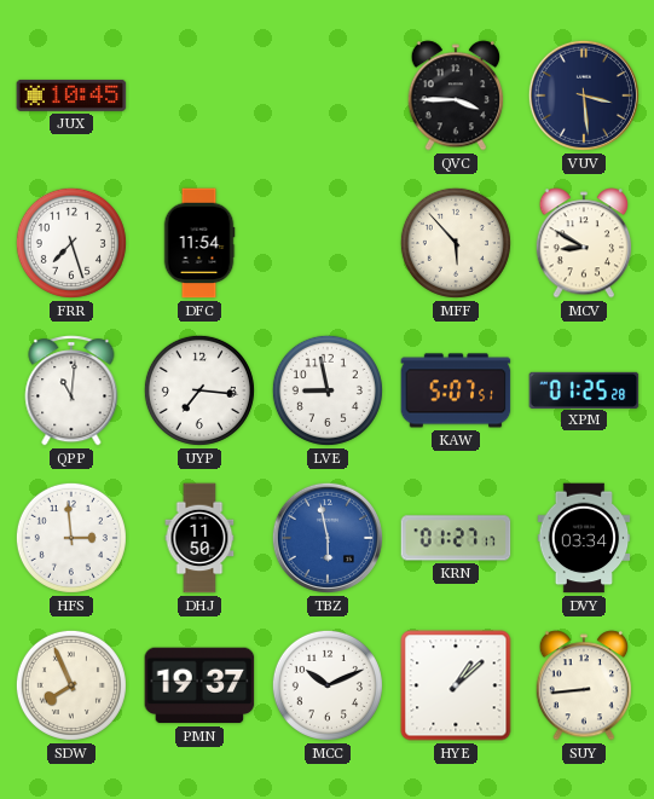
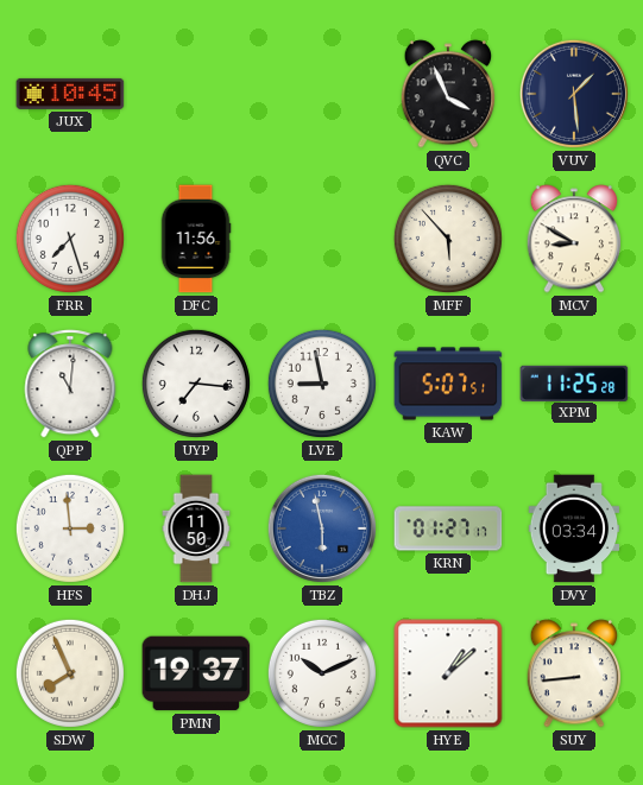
QVC: 3:45 -> 3:56 (448, 94)
VUV: 3:29 -> 1:29 (574, 94)
DFC: 11:54 -> 11:56 (196, 239)
XPM: 01:25 -> 11:25 (574, 382)
